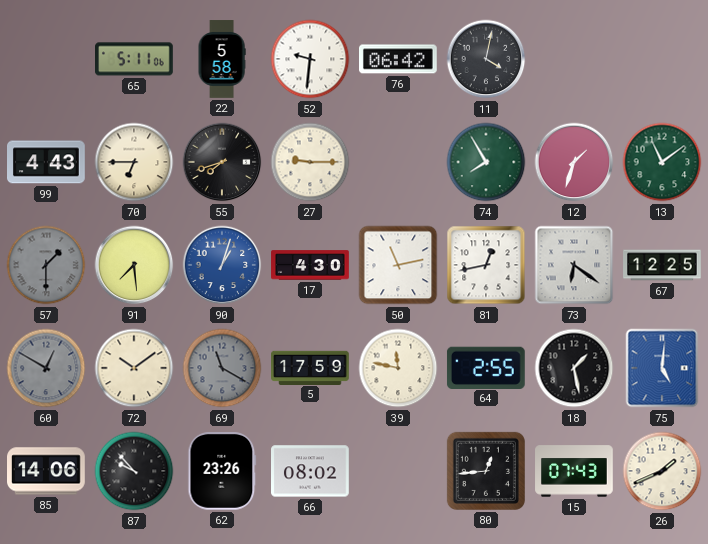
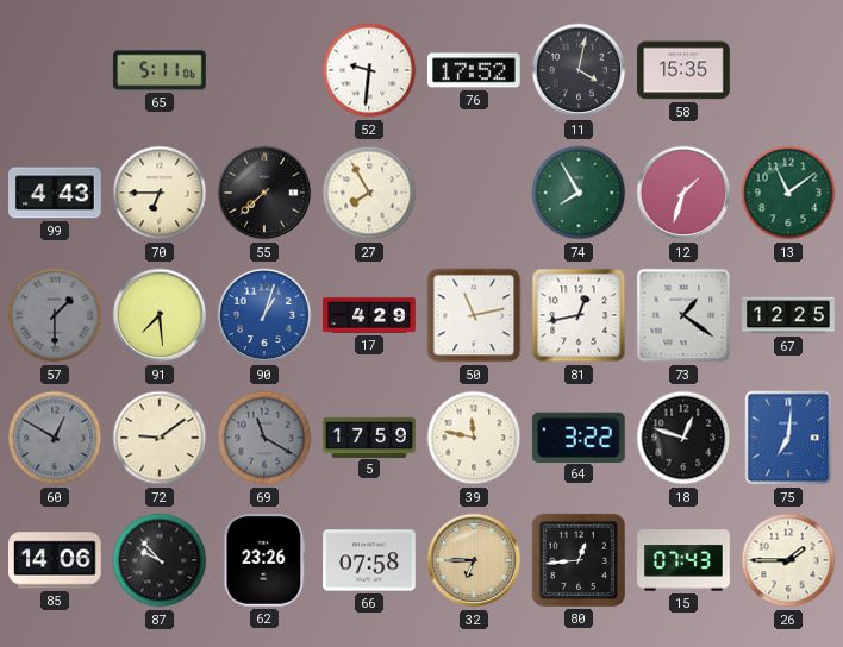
22: 5:58 -> none (222, 59)
76: 06:42 -> 17:52 (475, 70)
58: none -> 15:35 (685, 70)
55: 7:42 -> 7:38 (264, 193)
27: 9:15 -> 7:55 (369, 193)
17: 4:30 -> 4:29 (369, 315)
73: 6:21 -> 1:21 (683, 315)
72: 10:09 -> 9:09 (160, 438)
64: 2:55 -> 3:22 (579, 436)
18: 1:28 -> 12:48 (683, 438)
75: 5:01 -> 7:01 (788, 438)
66: 08:02 -> 07:58 (370, 560)
32: none -> 6:45 (474, 560)
26: 1:41 -> 1:45 (788, 560)
